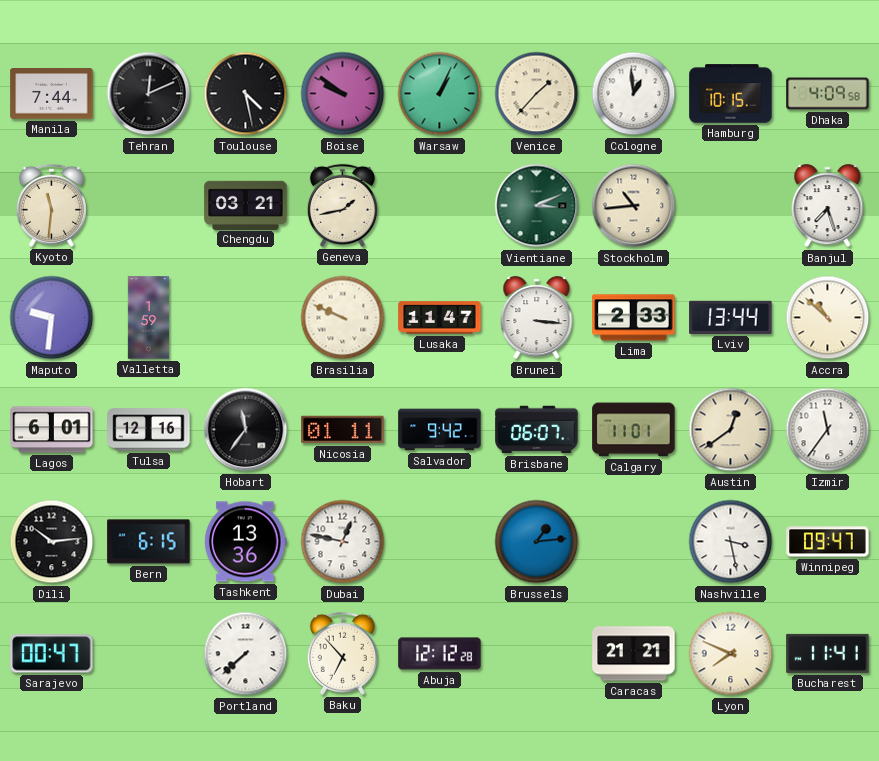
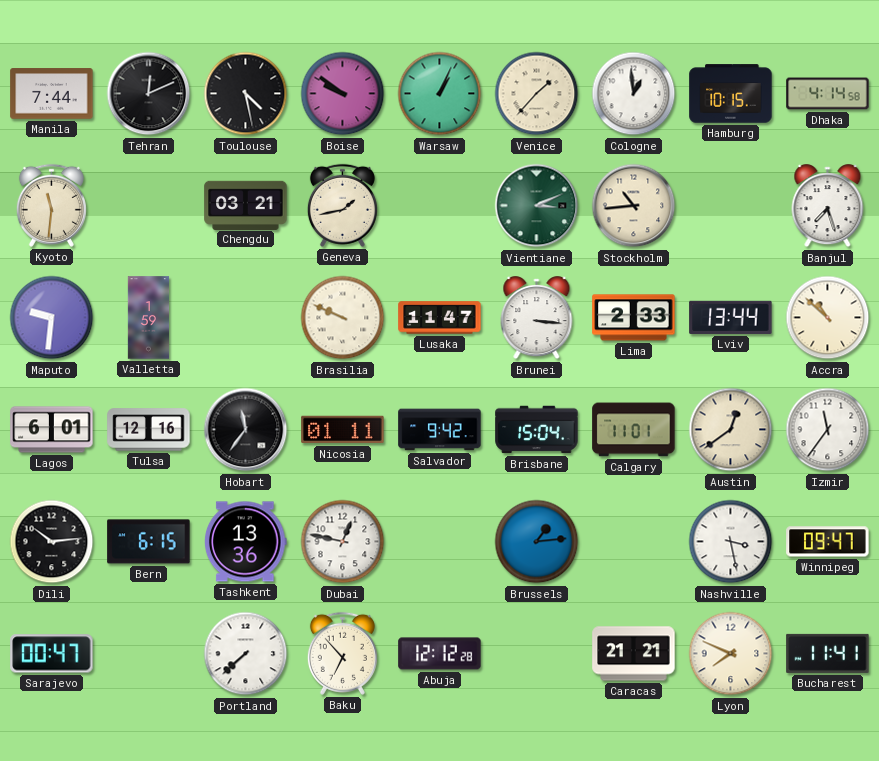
Dhaka: 4:09 -> 4:14 (828, 94)
Brisbane: 06:07 -> 15:04 (537, 430)
